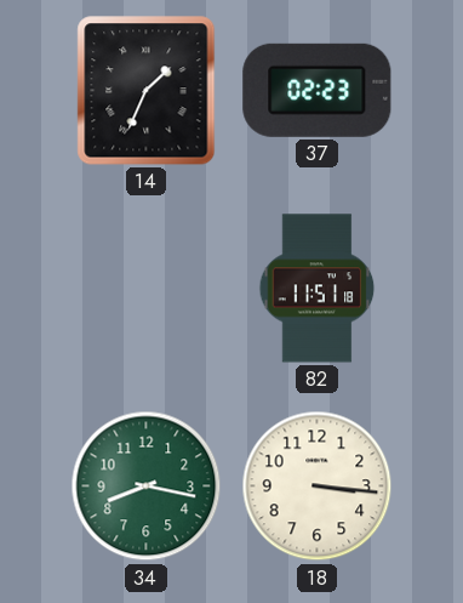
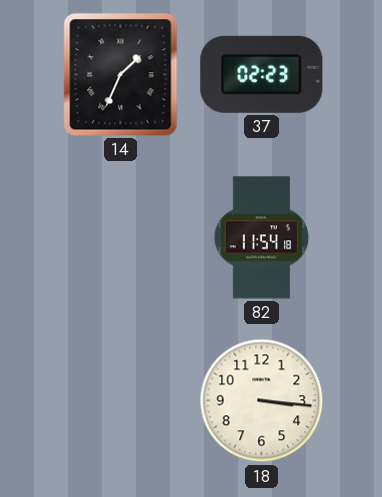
82: 11:51 -> 11:54 (262, 238)
34: 8:17 -> none (147, 487)
